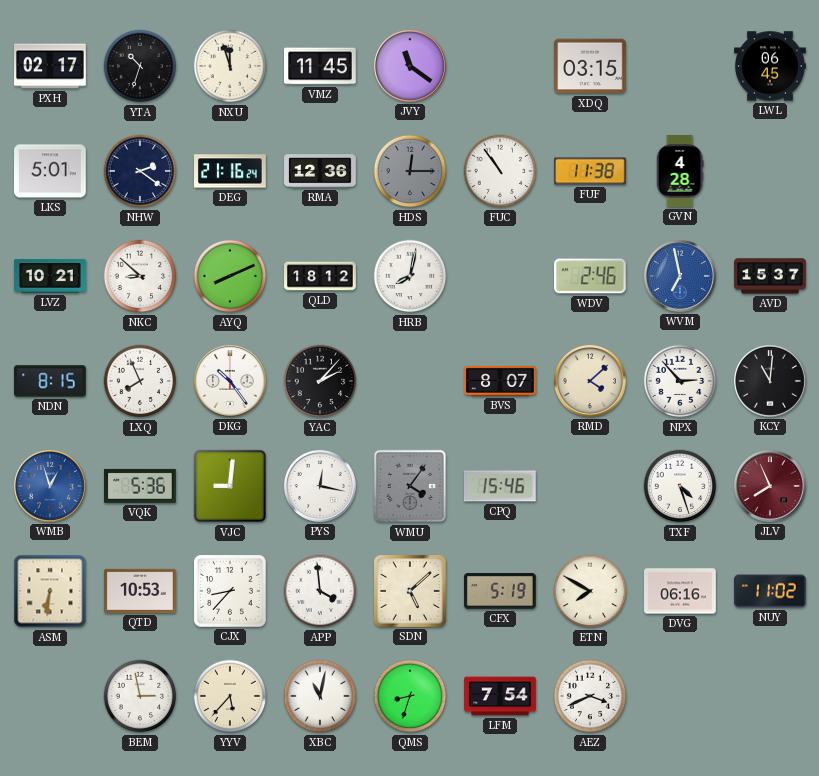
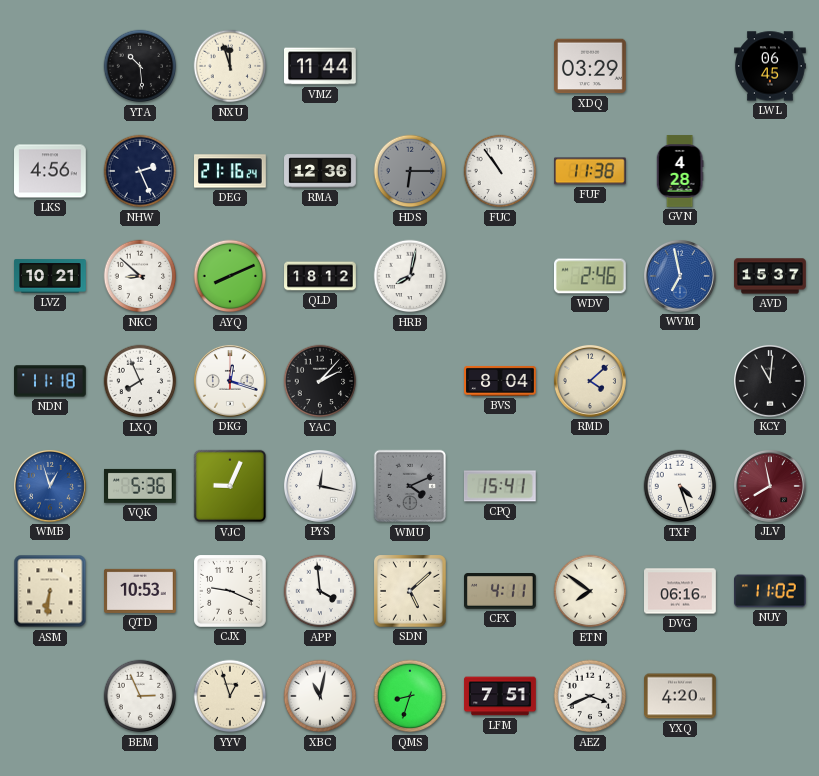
PXH: 02:17 -> none (51, 66)
YTA: 10:33 -> 10:29 (140, 66)
VMZ: 11:45 -> 11:44 (321, 66)
JVY: 11:21 -> none (410, 66)
XDQ: 03:15 -> 03:29 (591, 66)
LKS: 5:01 -> 4:56 (51, 171)
NHW: 2:21 -> 2:26 (140, 171)
HDS: 12:15 -> 6:15 (410, 171)
NDN: 8:15 -> 11:18 (51, 381)
DKG: 10:24 -> 12:18 (230, 381)
BVS: 8:07 -> 8:04 (500, 381)
NPX: 2:53 -> none (680, 381)
VJC: 9:01 -> 9:04 (230, 486)
WMU: 4:06 -> 4:11 (410, 486)
CPQ: 15:46 -> 15:41 (500, 486)
JLV: 7:56 -> 7:58 (770, 486)
CJX: 8:37 -> 9:19 (231, 592)
CFX: 5:19 -> 4:11 (501, 592)
ETN: 7:50 -> 7:51 (590, 591)
BEM: 2:58 -> 2:56 (140, 696)
YYV: 5:37 -> 12:57 (230, 696)
LFM: 7:54 -> 7:51 (500, 696)
YXQ: none -> 4:20 (681, 696)
